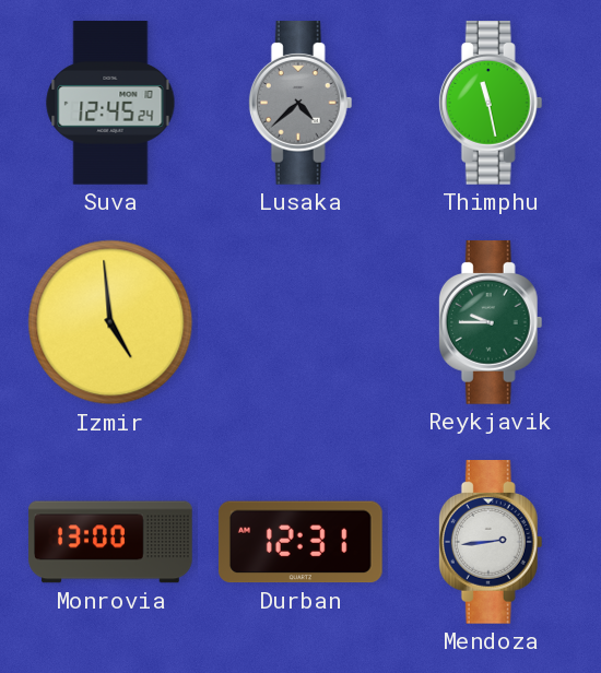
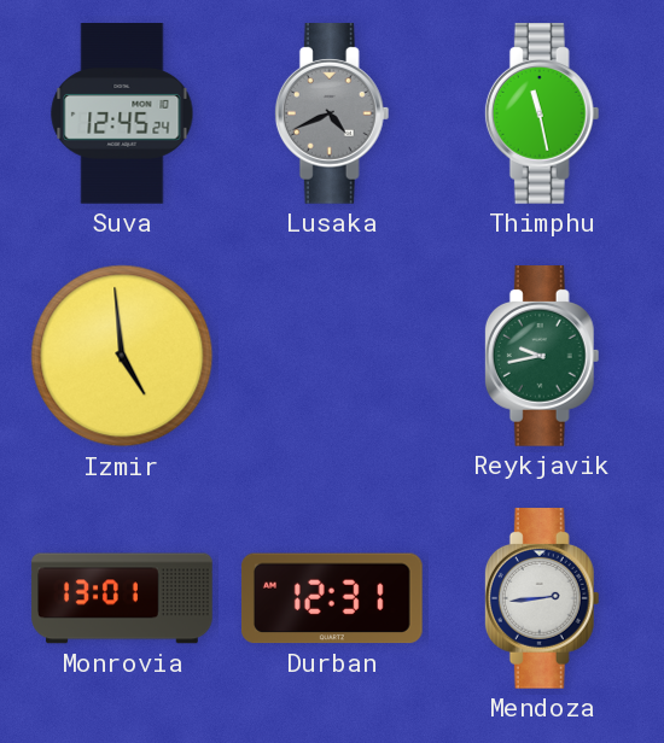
Lusaka: 4:38 -> 4:41 (332, 113)
Reykjavik: 9:45 -> 9:43 (542, 356)
Monrovia: 13:00 -> 13:01 (122, 598)
